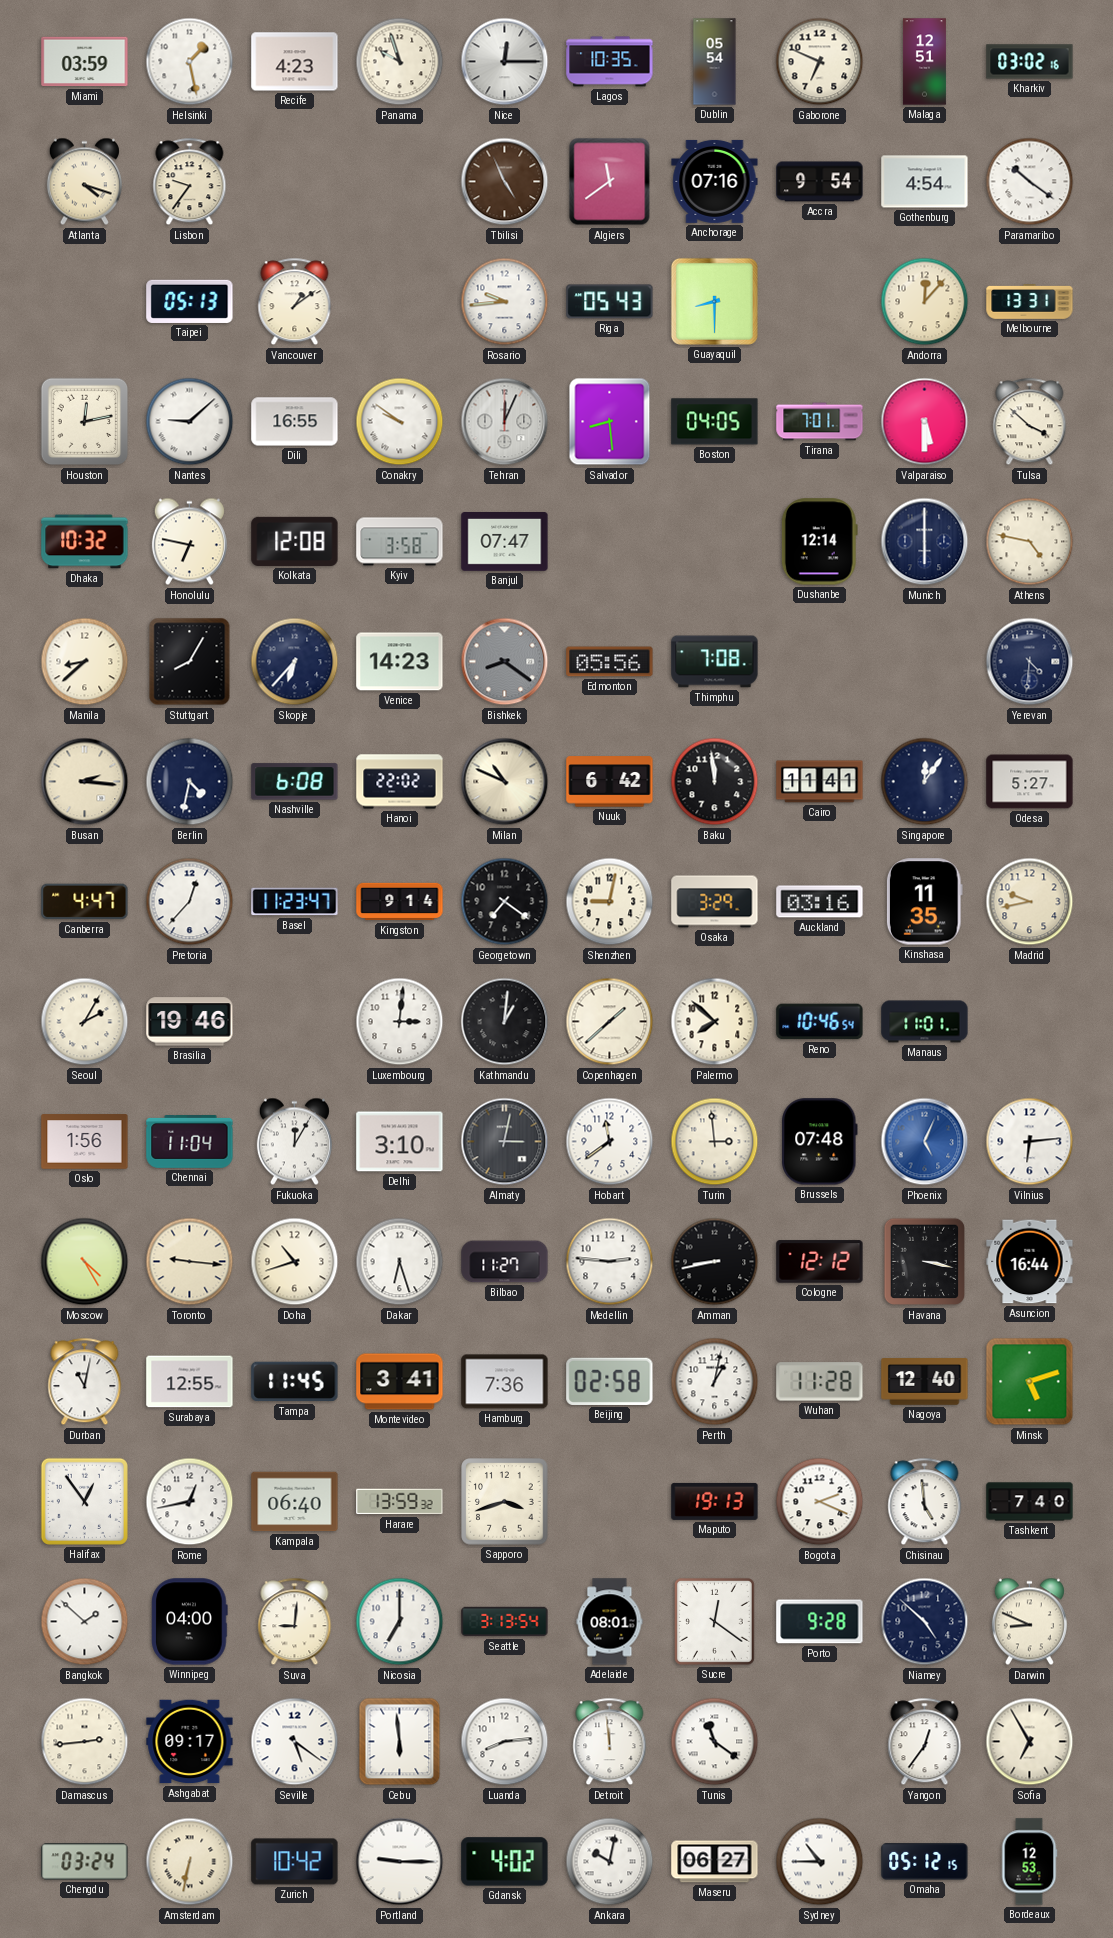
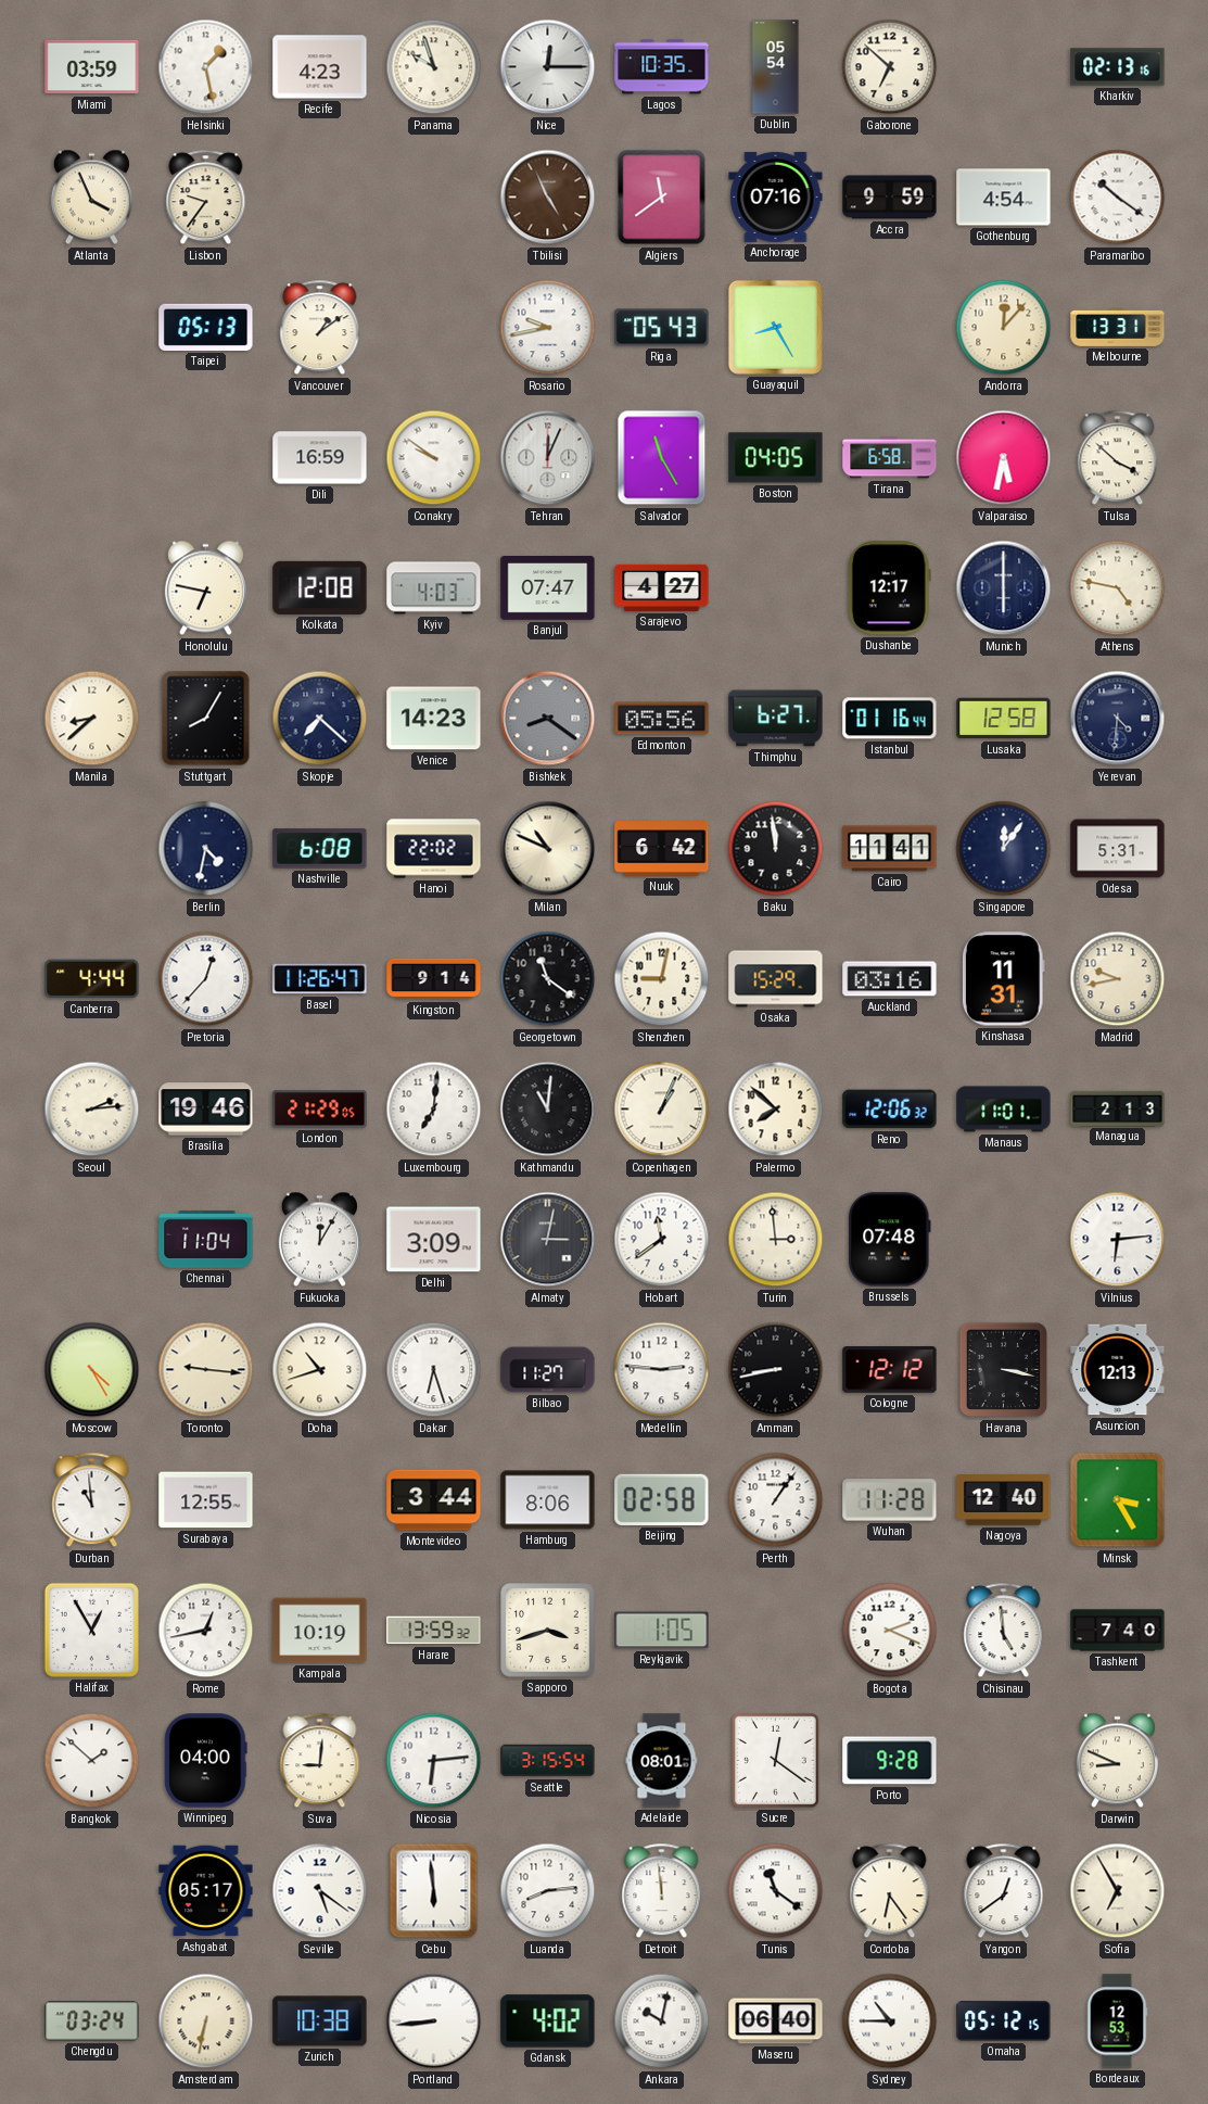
Gaborone: 6:49 -> 6:52 (890, 67)
Malaga: 12:51 -> none (924, 62)
Kharkiv: 03:02 -> 02:13 (1118, 67)
Atlanta: 4:18 -> 3:56 (91, 198)
Accra: 9:54 -> 9:59 (890, 198)
Rosario: 9:44 -> 9:43 (548, 328)
Guayaquil: 8:30 -> 8:25 (775, 327)
Houston: 12:13 -> none (85, 422)
Nantes: 9:08 -> none (190, 422)
Dili: 16:55 -> 16:59 (320, 458)
Salvador: 8:29 -> 11:25 (662, 458)
Tirana: 7:01 -> 6:58 (890, 458)
Valparaiso: 5:30 -> 5:32 (1004, 458)
Dhaka: 10:32 -> none (85, 542)
Kyiv: 3:58 -> 4:03 (434, 588)
Sarajevo: none -> 4:27 (662, 587)
Dushanbe: 12:14 -> 12:17 (889, 588)
Skopje: 6:37 -> 7:22 (320, 719)
Thimphu: 7:08 -> 6:27 (776, 719)
Istanbul: none -> 01:16 (890, 719)
Lusaka: none -> 12:58 (1004, 719)
Busan: 2:16 -> none (85, 782)
Odesa: 5:27 -> 5:31 (1118, 849)
Canberra: 4:47 -> 4:44 (92, 979)
Basel: 11:23 -> 11:26 (320, 979)
Georgetown: 7:21 -> 11:21 (548, 979)
Osaka: 3:29 -> 15:29 (776, 979)
Kinshasa: 11:35 -> 11:31 (1003, 979)
Seoul: 2:05 -> 2:14 (92, 1110)
London: none -> 21:29 (320, 1110)
Luxembourg: 3:01 -> 7:01 (434, 1110)
Kathmandu: 1:01 -> 11:01 (548, 1110)
Copenhagen: 1:38 -> 1:04 (662, 1110)
Reno: 10:46 -> 12:06 (890, 1110)
Managua: none -> 2:13 (1118, 1108)
Oslo: 1:56 -> none (85, 1142)
Delhi: 3:10 -> 3:09 (434, 1240)
Phoenix: 5:04 -> none (925, 1142)
Asuncion: 16:44 -> 12:13 (1118, 1370)
Durban: 11:02 -> 10:59 (92, 1500)
Tampa: 11:45 -> none (295, 1382)
Montevideo: 3:41 -> 3:44 (434, 1500)
Hamburg: 7:36 -> 8:06 (548, 1500)
Perth: 1:02 -> 1:06 (776, 1500)
Minsk: 5:12 -> 3:25 (1118, 1500)
Halifax: 12:54 -> 12:55 (91, 1630)
Kampala: 06:40 -> 10:19 (320, 1631)
Reykjavik: none -> 1:05 (662, 1631)
Maputo: 19:13 -> none (715, 1501)
Nicosia: 7:00 -> 6:14 (434, 1761)
Seattle: 3:13 -> 3:15 (548, 1761)
Niamey: 4:52 -> none (925, 1622)
Damascus: 2:44 -> none (85, 1742)
Ashgabat: 09:17 -> 05:17 (206, 1891)
Cordoba: none -> 6:24 (890, 1891)
Yangon: 12:36 -> 12:39 (1004, 1891)
Zurich: 10:42 -> 10:38 (320, 2021)
Portland: 9:15 -> 8:44 (434, 2021)
Maseru: 06:27 -> 06:40 (776, 2021)
